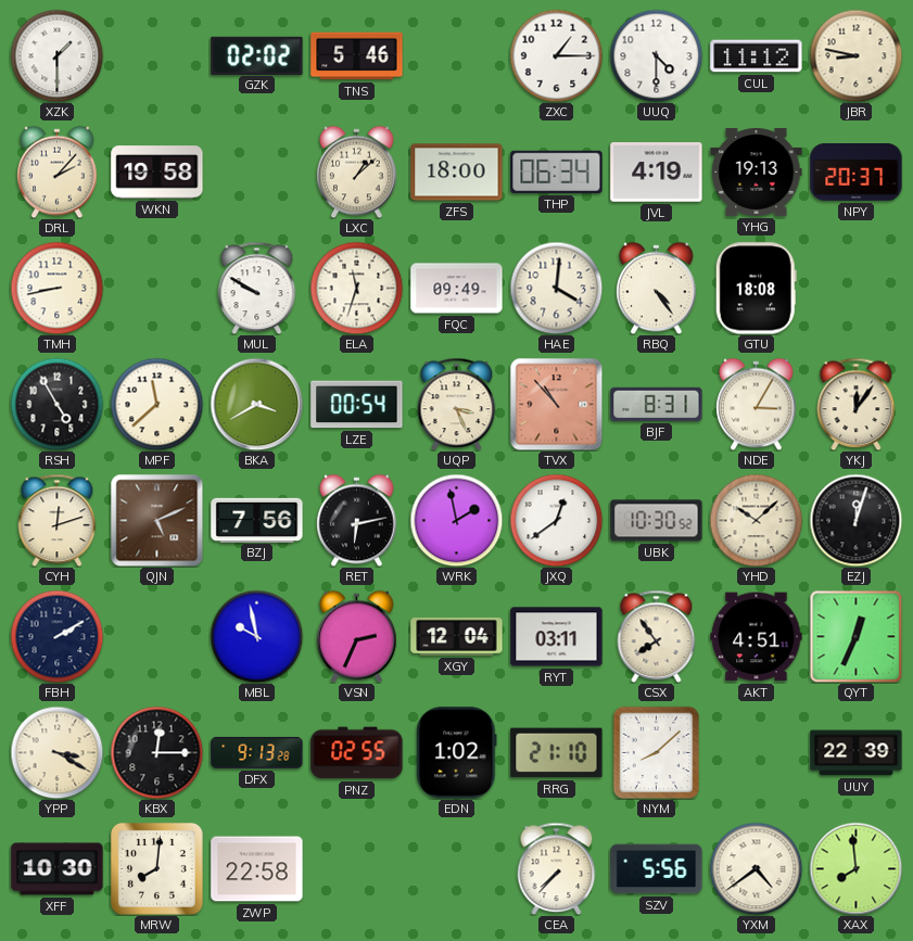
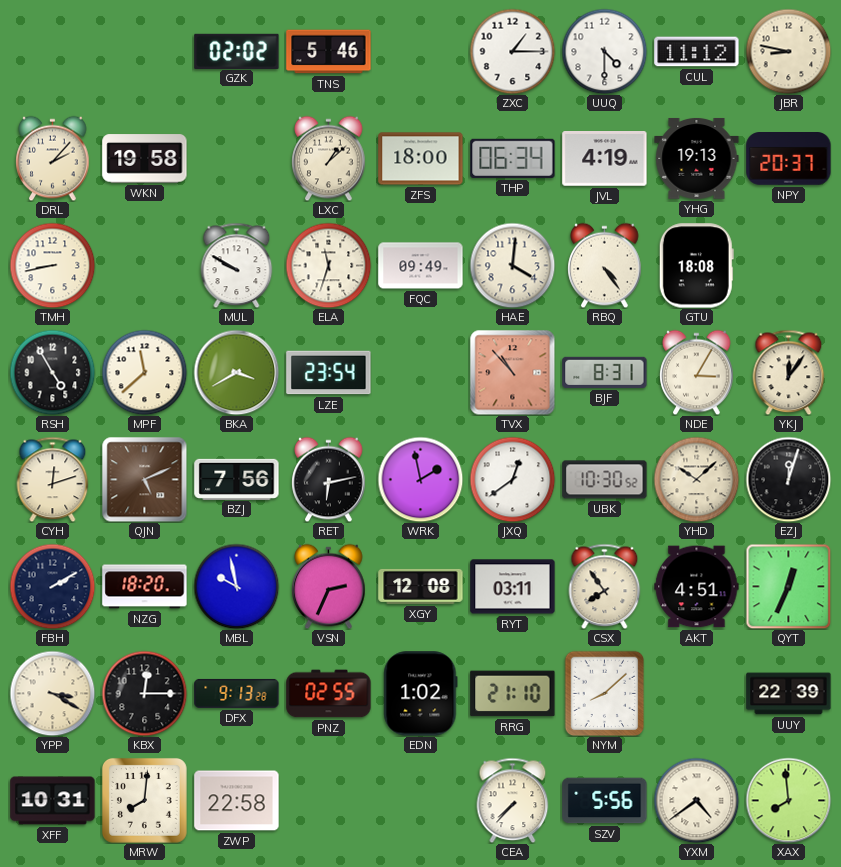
XZK: 1:30 -> none (56, 55)
LZE: 00:54 -> 23:54 (329, 373)
UQP: 3:26 -> none (457, 404)
NZG: none -> 18:20 (145, 587)
XGY: 12:04 -> 12:08 (421, 586)
XFF: 10:30 -> 10:31 (53, 801)
